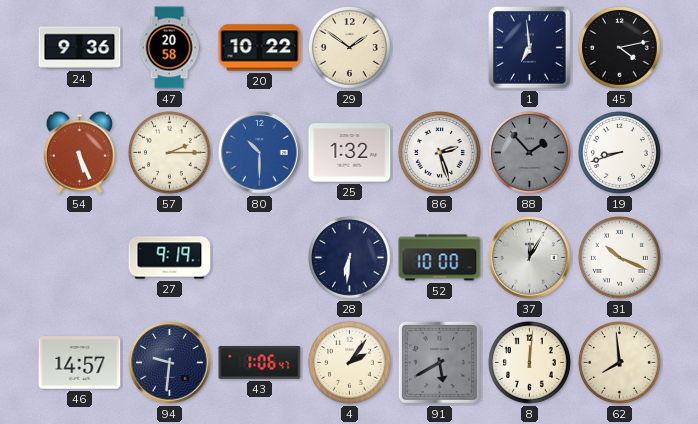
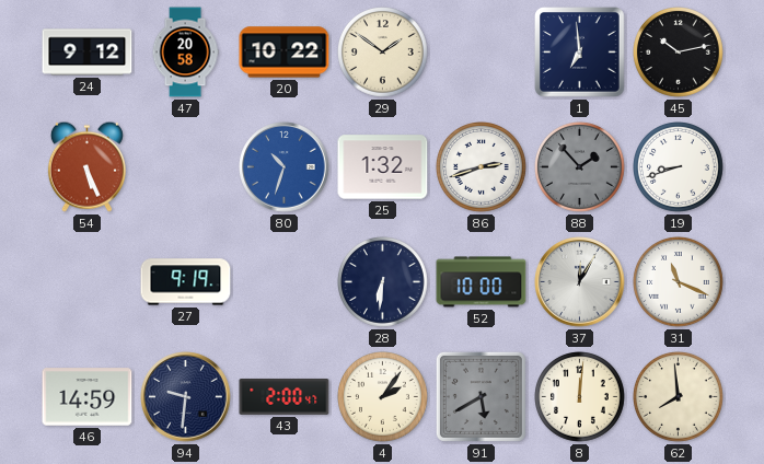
24: 9:36 -> 9:12 (88, 53)
45: 4:13 -> 10:13 (679, 53)
57: 2:15 -> none (170, 153)
80: 10:30 -> 10:33 (285, 167)
86: 2:27 -> 2:42 (482, 167)
31: 10:19 -> 11:19 (679, 282)
46: 14:57 -> 14:59 (88, 397)
43: 1:06 -> 2:00 (285, 397)
